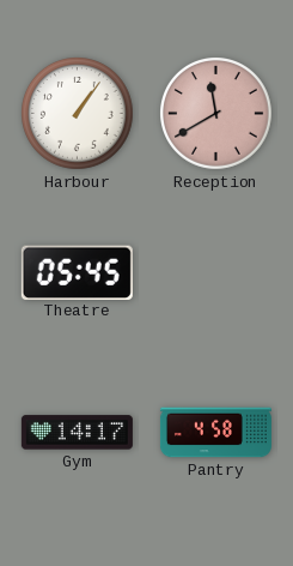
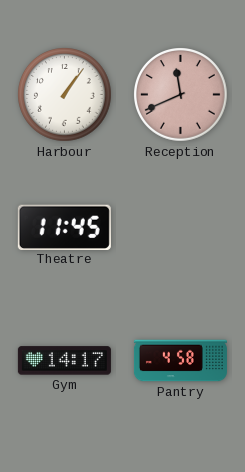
Reception: 11:40 -> 11:41 (181, 95)
Theatre: 05:45 -> 11:45 (64, 227)
